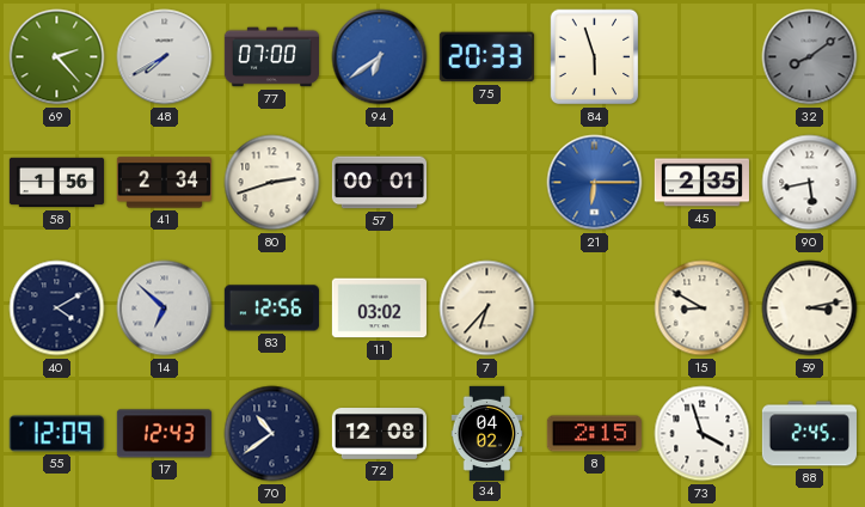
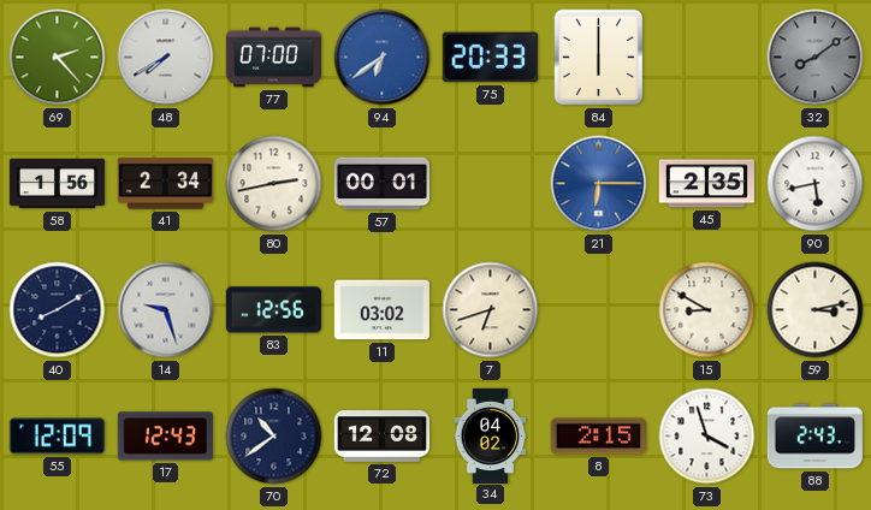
84: 5:57 -> 6:00 (599, 58)
80: 2:42 -> 2:43 (274, 184)
40: 4:10 -> 8:10 (58, 310)
14: 6:52 -> 9:27 (166, 310)
7: 6:37 -> 6:42 (491, 310)
88: 2:45 -> 2:43 (814, 437)
